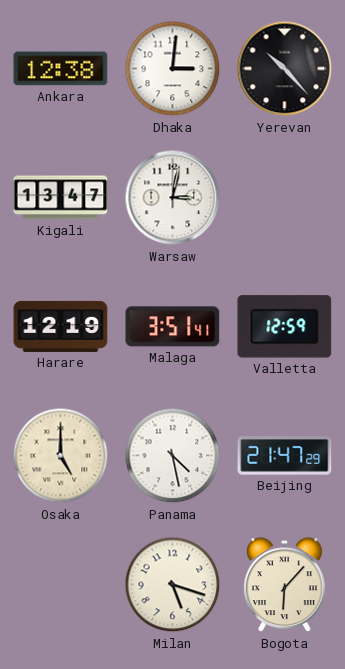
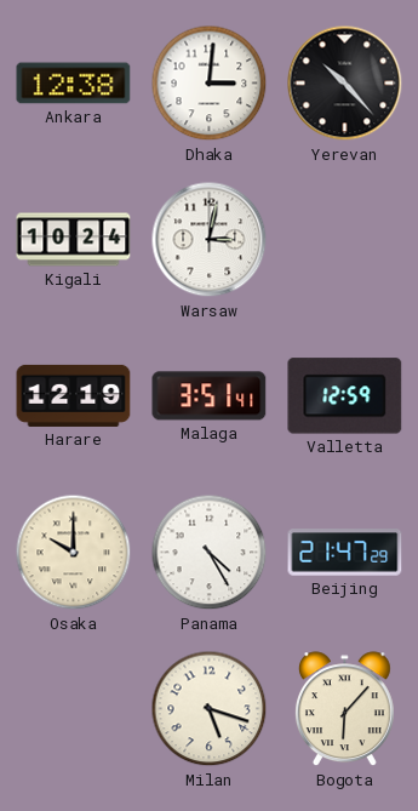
Kigali: 13:47 -> 10:24 (74, 240)
Osaka: 5:00 -> 10:00 (74, 553)
Panama: 4:28 -> 4:25 (210, 553)
